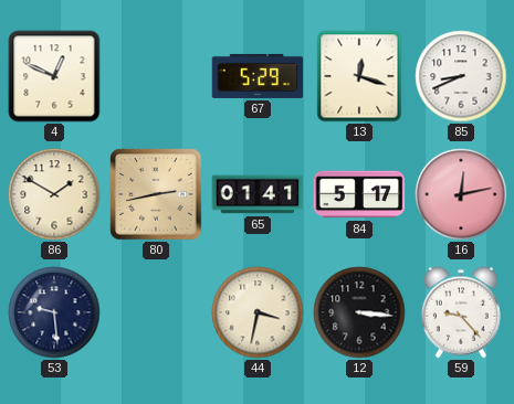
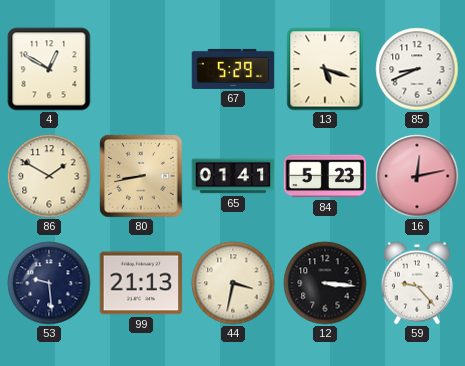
4: 12:49 -> 12:50 (49, 69)
13: 12:18 -> 5:18 (325, 69)
80: 2:43 -> 8:43 (141, 176)
84: 5:17 -> 5:23 (325, 176)
99: none -> 21:13 (141, 283)
